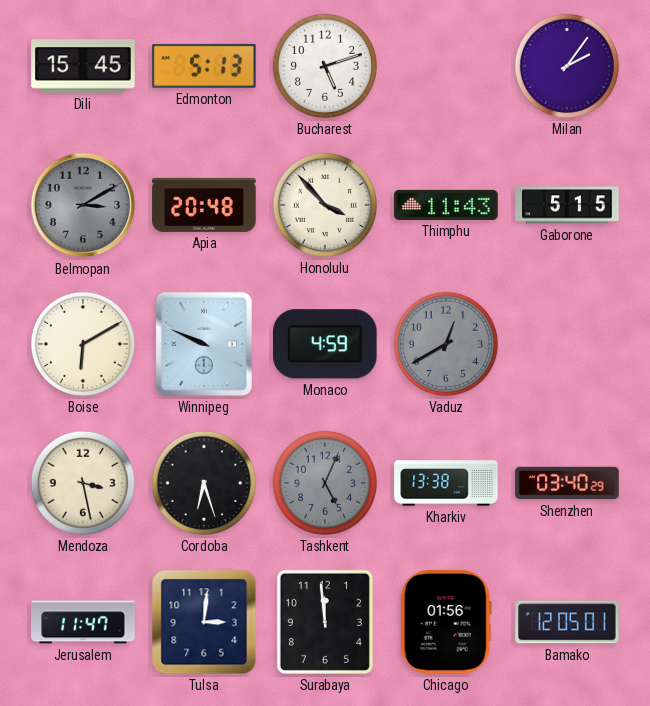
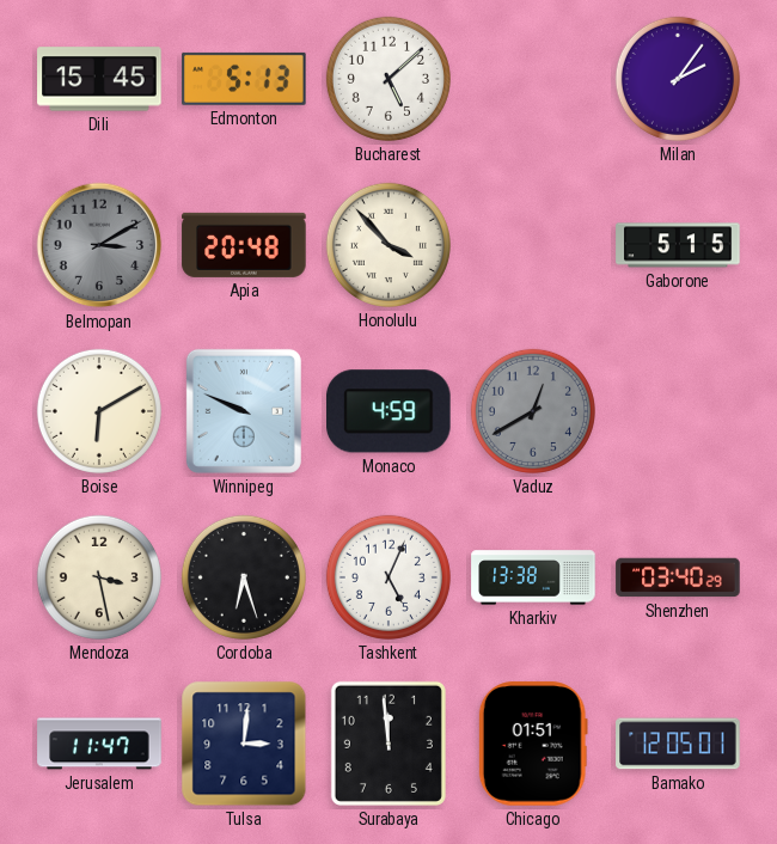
Bucharest: 5:12 -> 5:08 (389, 79)
Thimphu: 11:43 -> none (446, 205)
Tashkent dial: grey -> white (389, 577)
Chicago: 01:56 -> 01:51 (533, 744)
